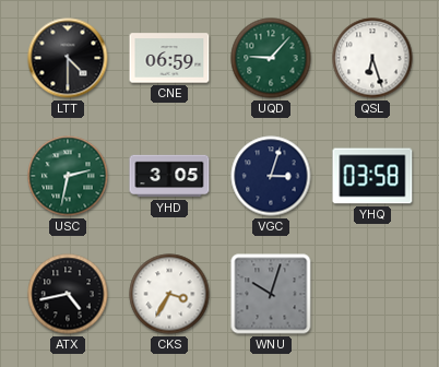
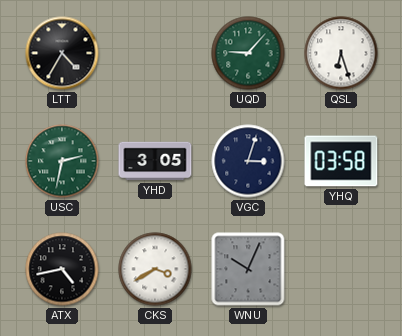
LTT: 4:30 -> 4:35 (62, 53)
CNE: 06:59 -> none (169, 58)
CKS: 3:35 -> 3:40 (155, 269)
WNU: 10:03 -> 10:04 (248, 269)
